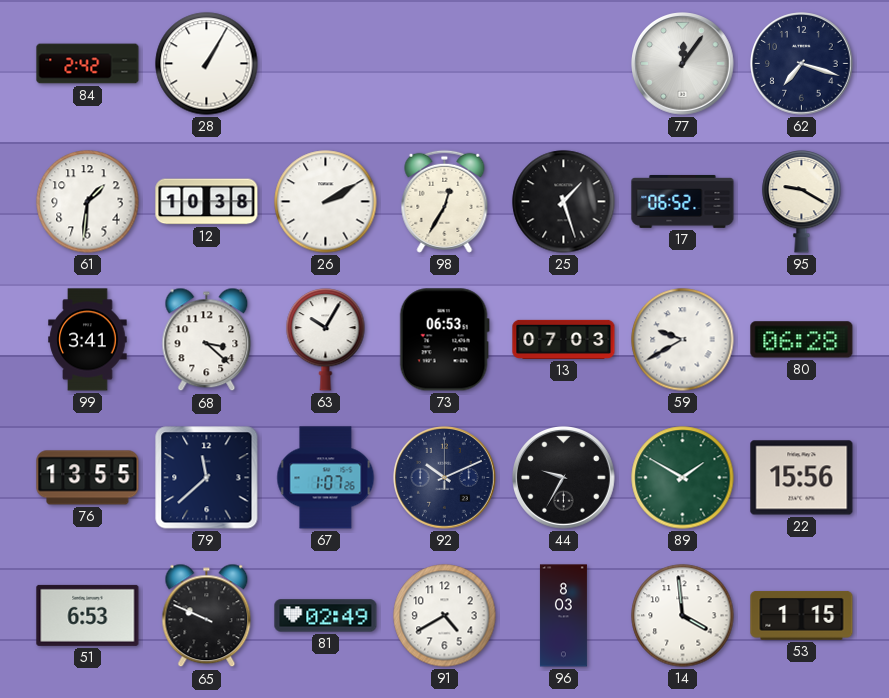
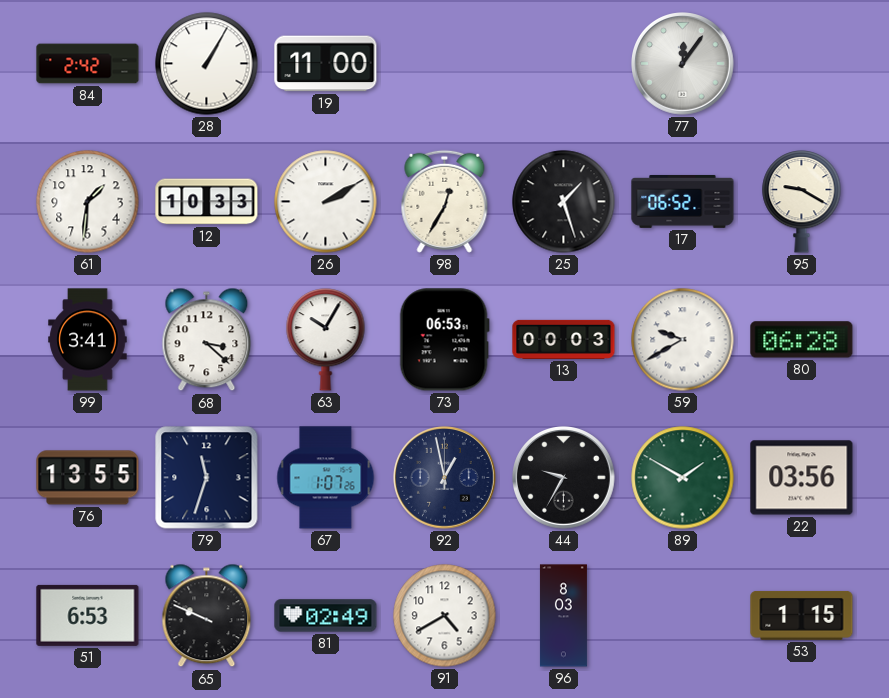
19: none -> 11:00 (326, 64)
62: 7:18 -> none (802, 64)
12: 10:38 -> 10:33 (207, 202)
13: 07:03 -> 00:03 (564, 339)
79: 11:38 -> 11:33 (207, 478)
92: 10:11 -> 12:58 (445, 478)
22: 15:56 -> 03:56 (802, 478)
14: 3:59 -> none (683, 616)
